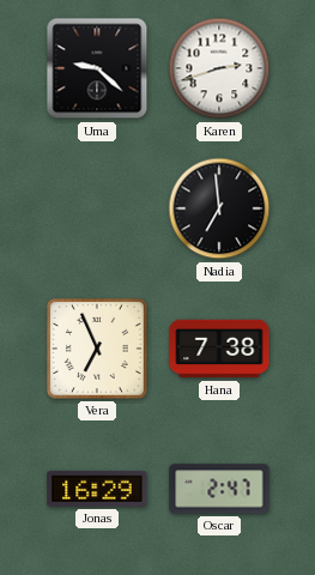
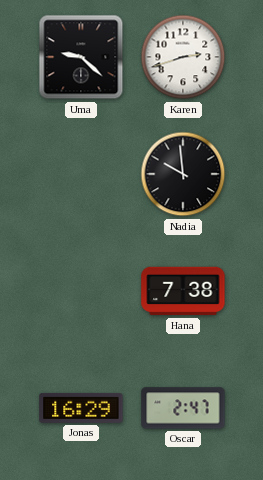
Nadia: 6:59 -> 9:59 (183, 174)
Vera: 6:56 -> none (97, 349)
